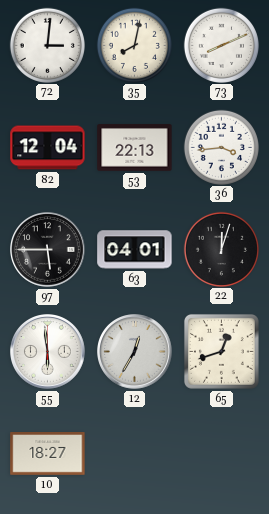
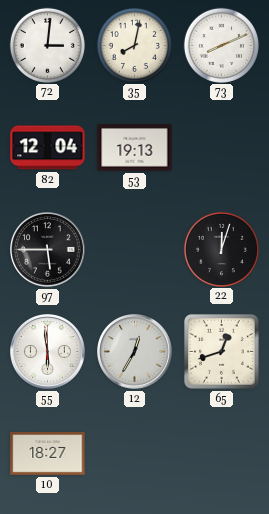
53: 22:13 -> 19:13 (135, 148)
36: 3:44 -> none (221, 147)
63: 04:01 -> none (135, 250)
